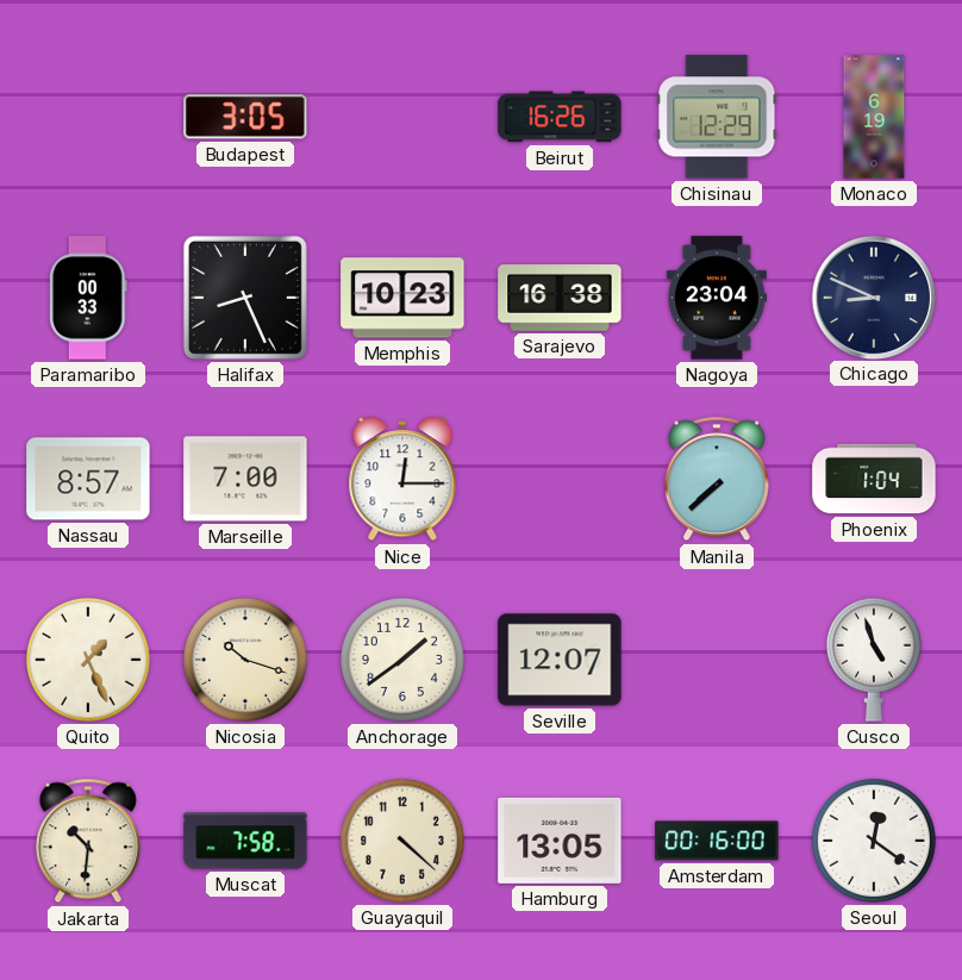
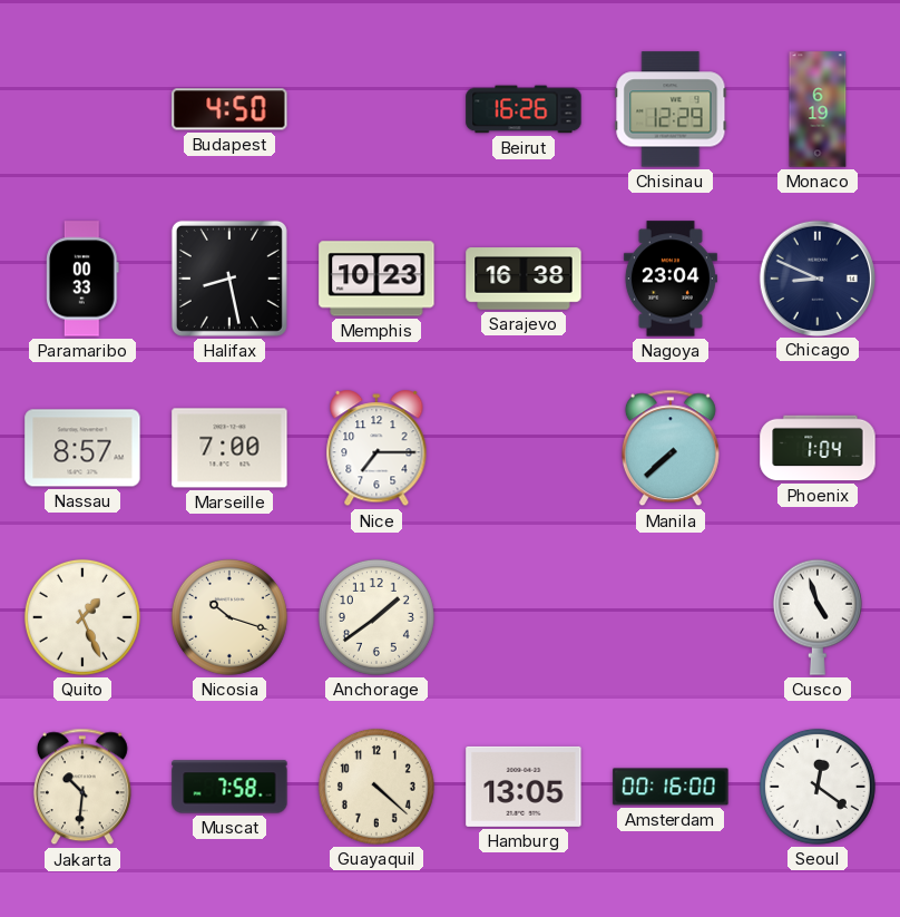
Budapest: 3:05 -> 4:50 (229, 109)
Halifax: 8:26 -> 8:28 (229, 279)
Nice: 12:15 -> 7:15 (376, 449)
Seville: 12:07 -> none (560, 660)
